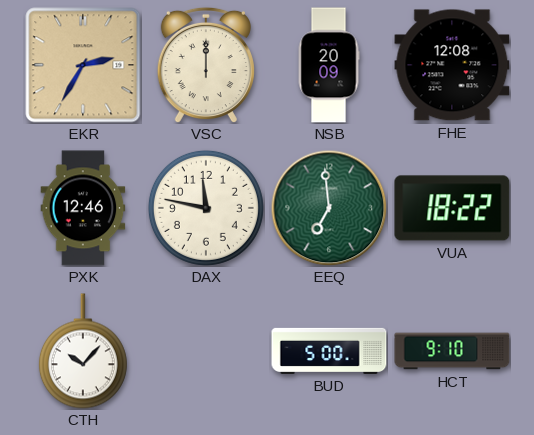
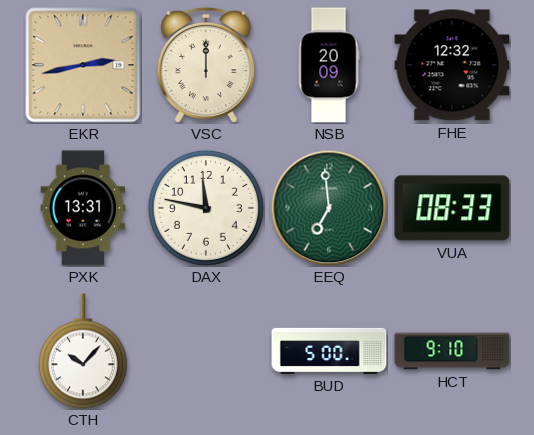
EKR: 2:35 -> 2:43 (83, 65)
FHE: 12:08 -> 12:32 (452, 65)
PXK: 12:46 -> 13:31 (83, 208)
VUA: 18:22 -> 08:33 (452, 208)
